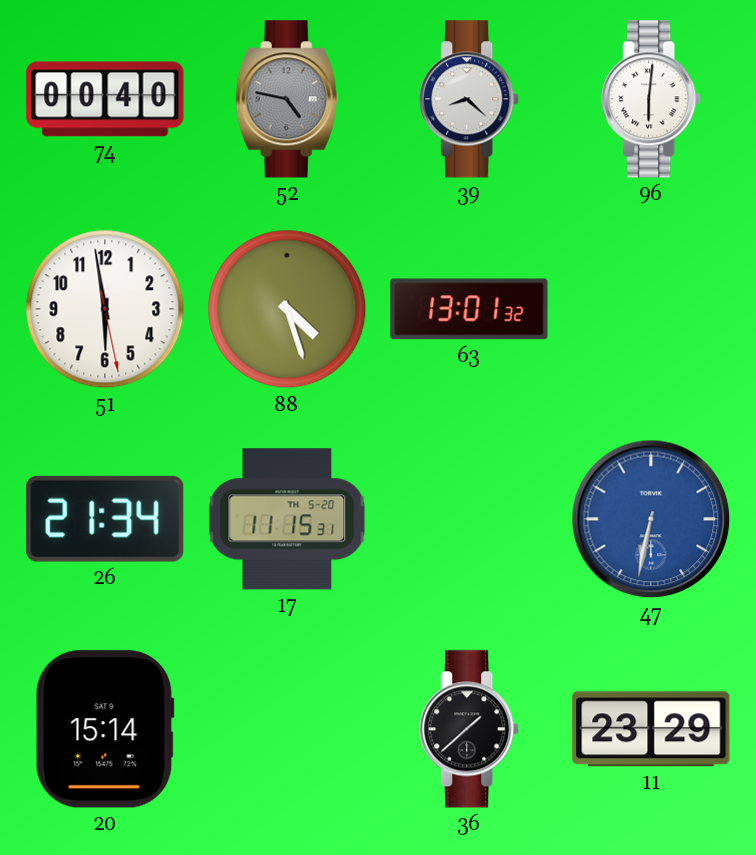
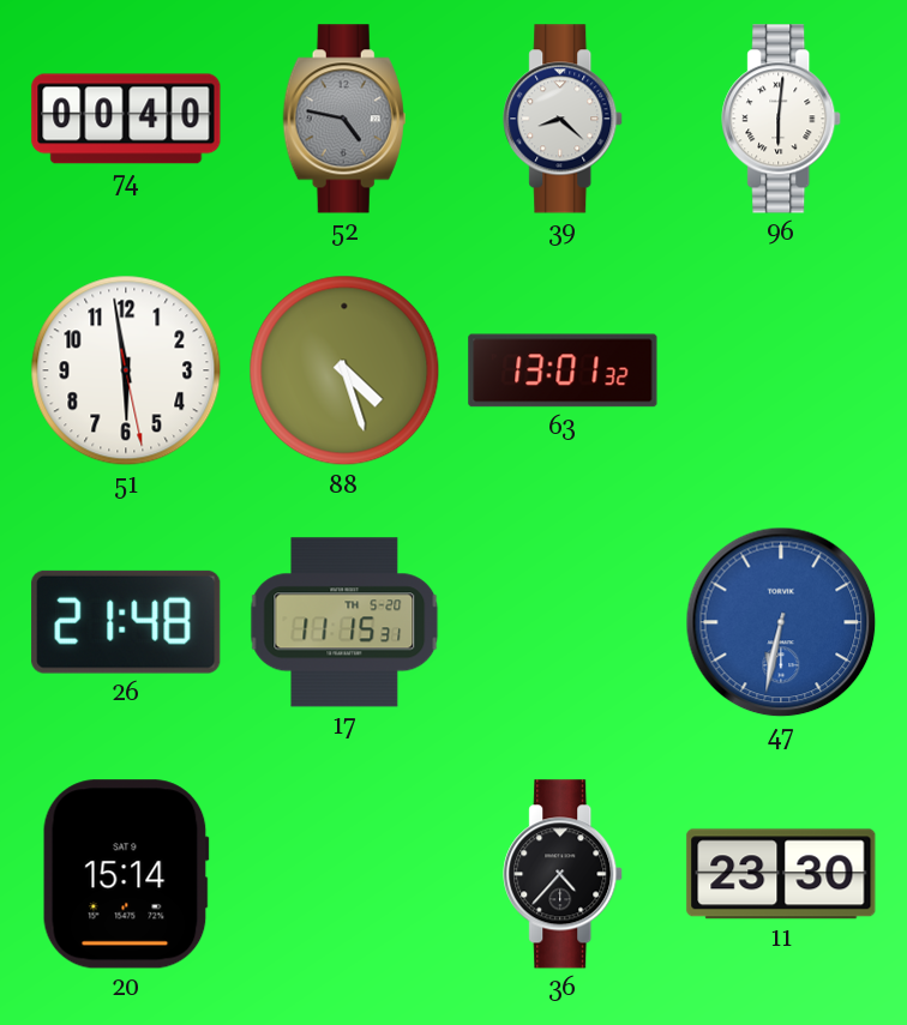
26: 21:34 -> 21:48 (126, 622)
36: 1:38 -> 4:37 (564, 874)
11: 23:29 -> 23:30 (781, 874)
